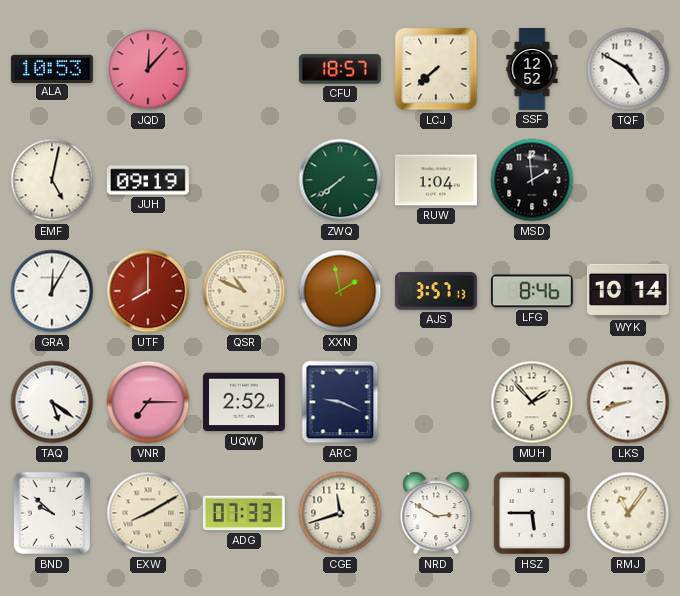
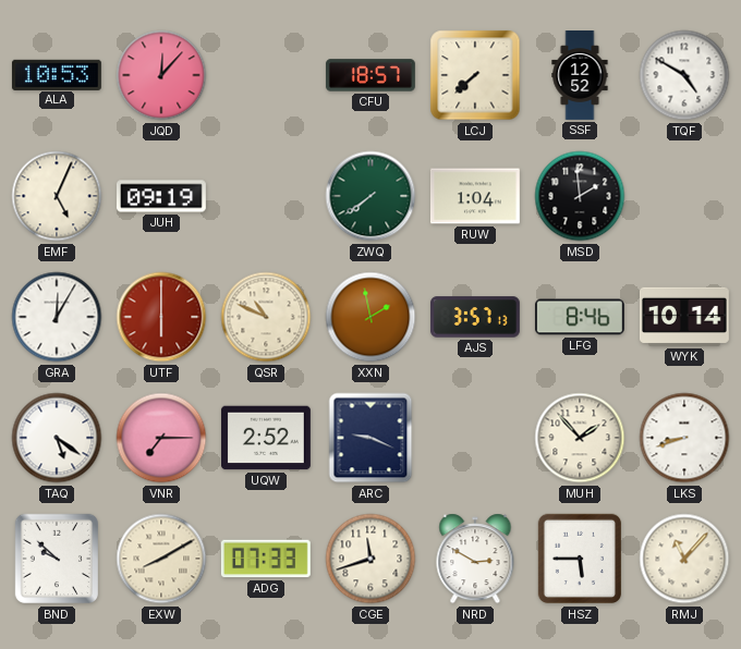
EMF: 5:02 -> 5:04 (57, 196)
UTF: 8:00 -> 6:00 (161, 317)
RMJ: 11:06 -> 11:07 (684, 559)
